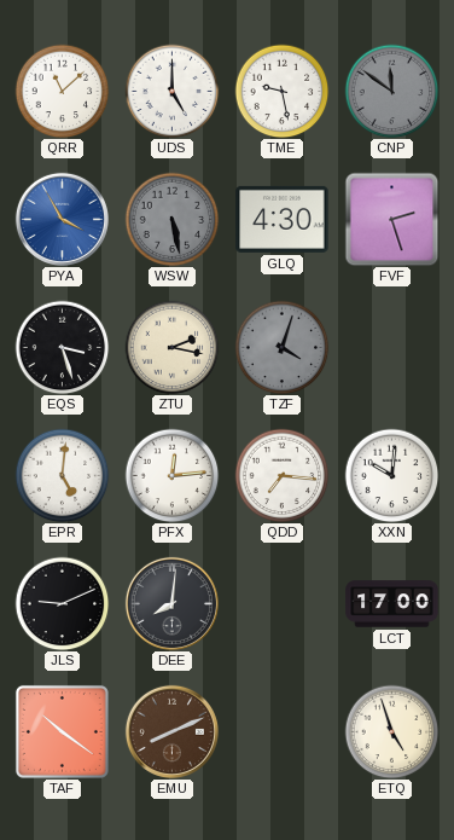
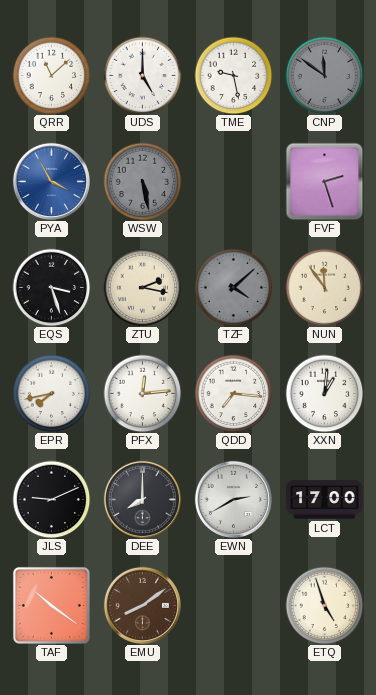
GLQ: 4:30 -> none (283, 219)
TZF: 4:03 -> 4:08 (233, 287)
NUN: none -> 11:54 (324, 287)
EPR: 5:01 -> 7:43 (51, 393)
XXN: 10:01 -> 1:01 (324, 393)
DEE: 8:01 -> 8:00 (142, 499)
EWN: none -> 2:40 (233, 499)
EMU: 8:11 -> 8:09 (142, 605)
